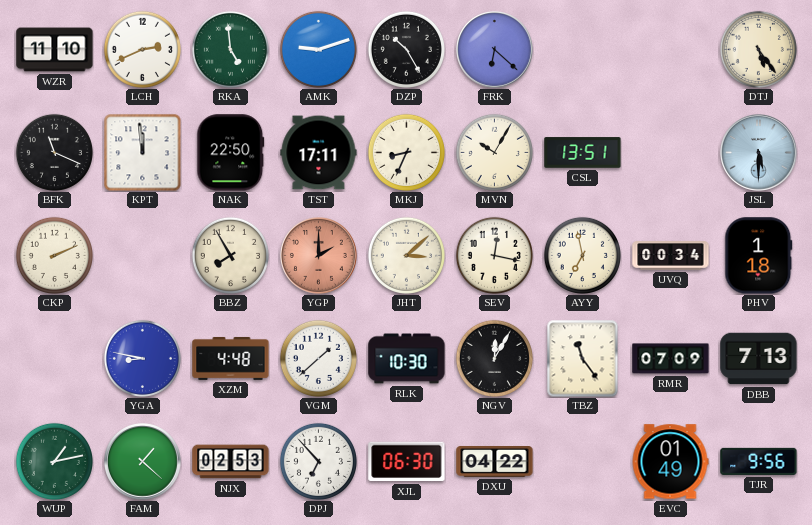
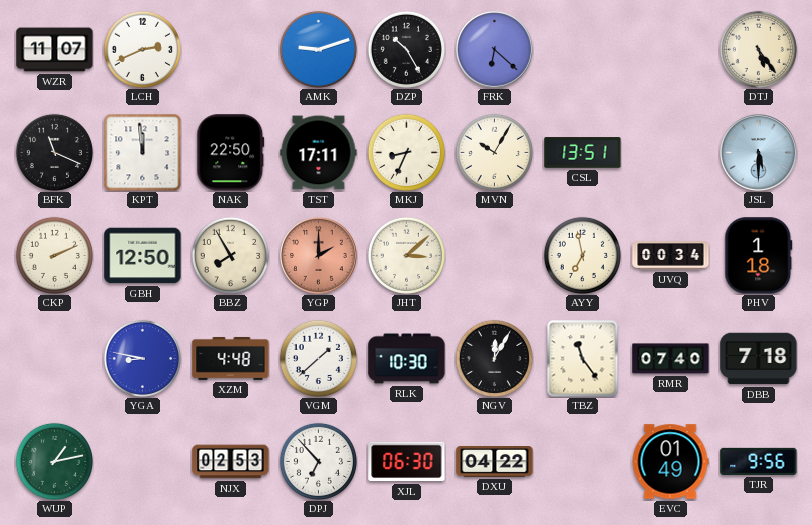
WZR: 11:10 -> 11:07 (55, 50)
RKA: 4:59 -> none (230, 49)
GBH: none -> 12:50 (143, 256)
SEV: 12:17 -> none (494, 255)
RMR: 07:09 -> 07:40 (671, 359)
DBB: 7:13 -> 7:18 (759, 359)
FAM: 1:22 -> none (143, 462)
